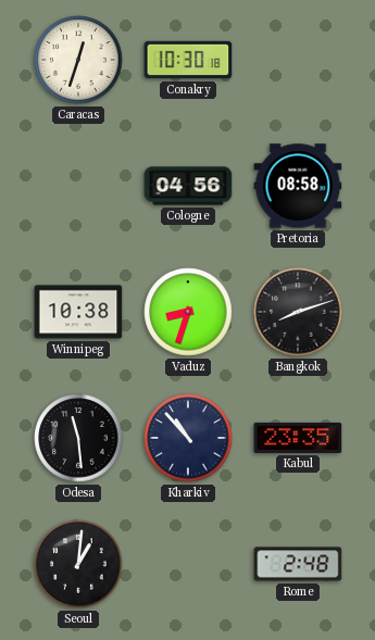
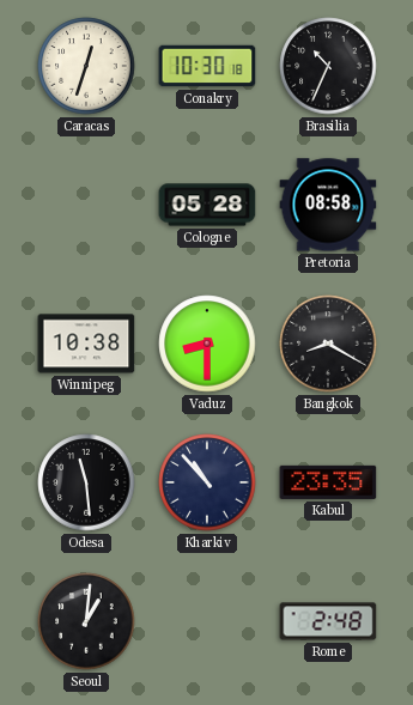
Brasilia: none -> 10:34 (328, 66)
Cologne: 04:56 -> 05:28 (207, 205)
Vaduz: 8:33 -> 8:30 (207, 344)
Bangkok: 8:12 -> 8:20 (328, 344)
